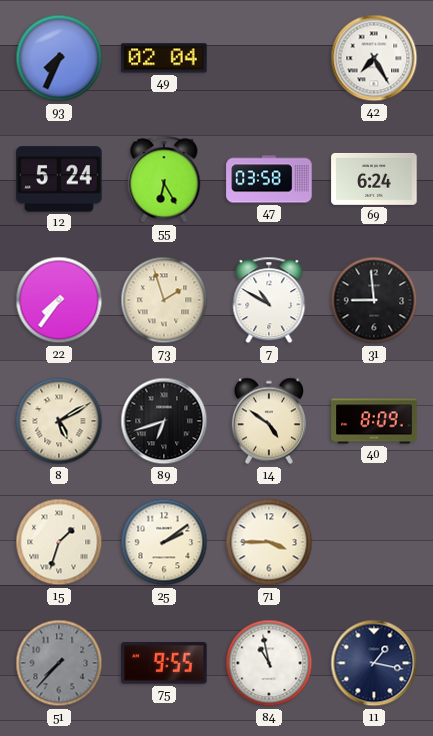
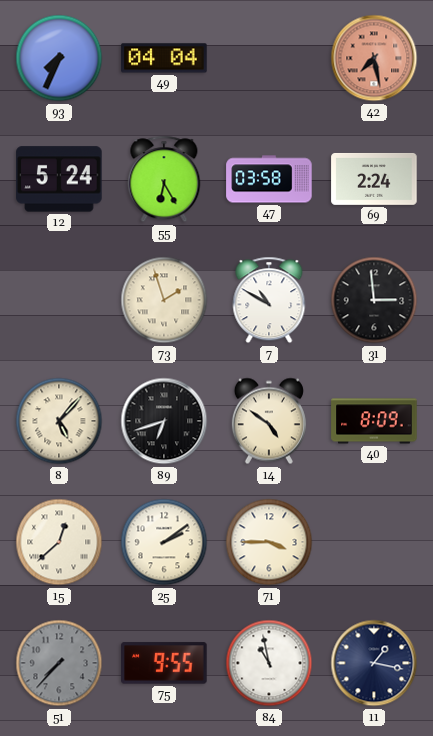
49: 02:04 -> 04:04 (164, 58)
42: 7:25 -> 7:28 (374, 58)
42 dial: white -> salmon (374, 58)
69: 6:24 -> 2:24 (374, 179)
22: 7:36 -> none (59, 300)
31: 8:59 -> 2:59 (374, 300)
8: 5:10 -> 5:07 (59, 421)
15: 1:33 -> 12:38 (59, 542)
